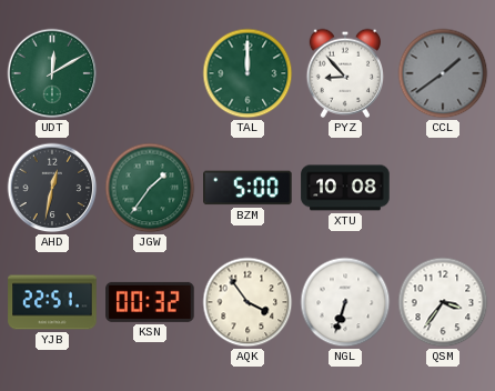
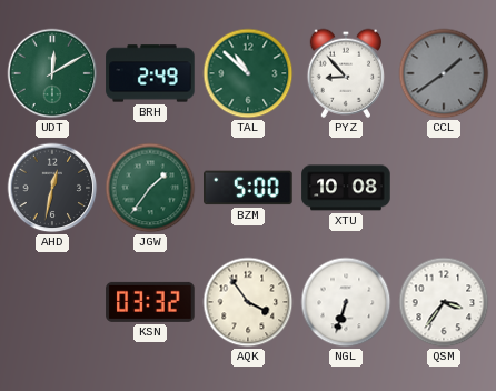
BRH: none -> 2:49 (150, 73)
TAL: 12:00 -> 10:52 (248, 73)
YJB: 22:51 -> none (52, 302)
KSN: 00:32 -> 03:32 (150, 302)
